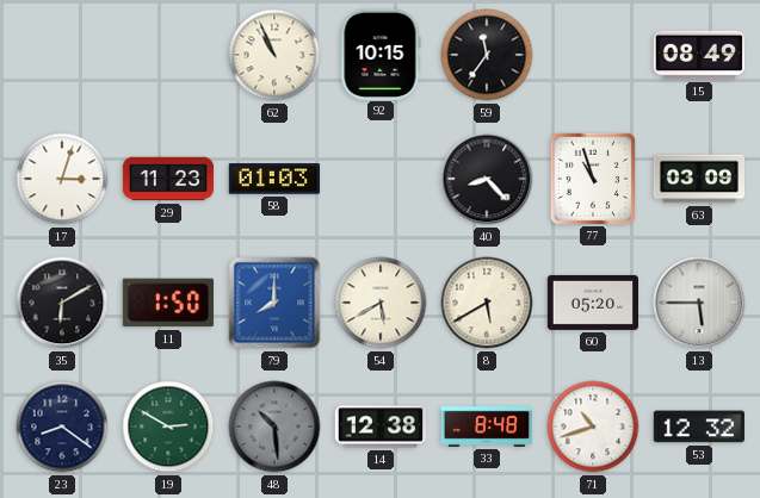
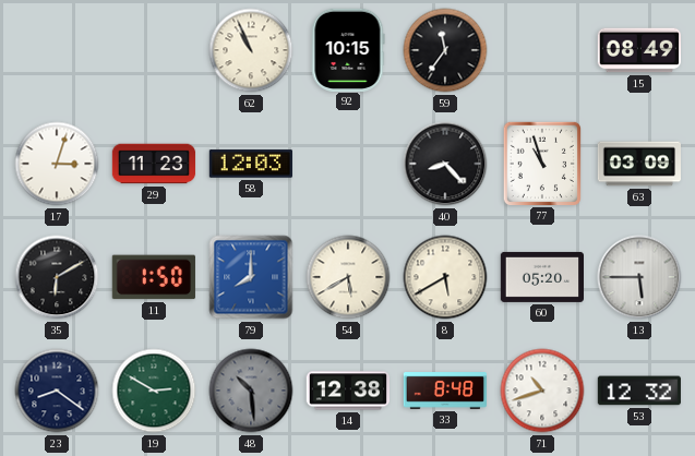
58: 01:03 -> 12:03 (250, 164)
